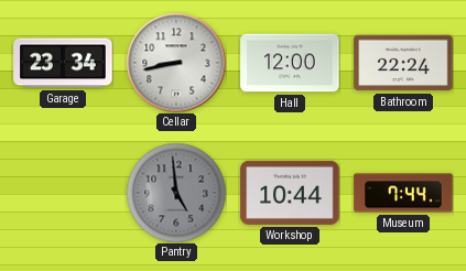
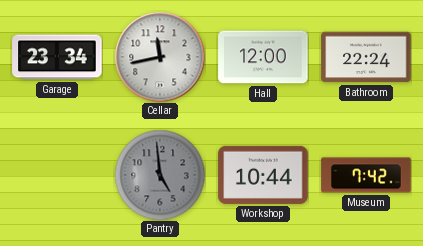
Cellar: 8:43 -> 11:43 (160, 57)
Museum: 7:44 -> 7:42 (366, 175)
